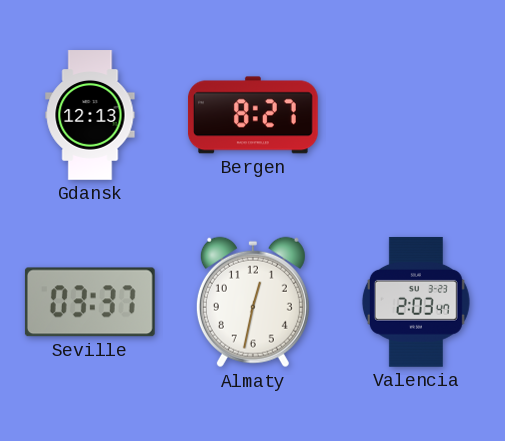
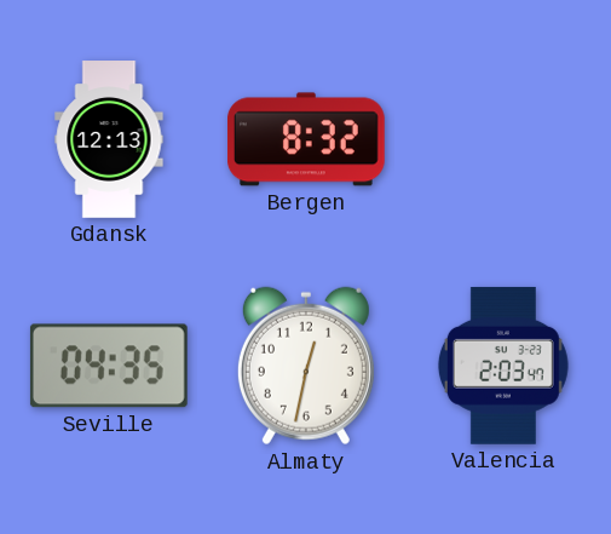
Bergen: 8:27 -> 8:32 (307, 139)
Seville: 03:37 -> 04:35 (109, 366)
